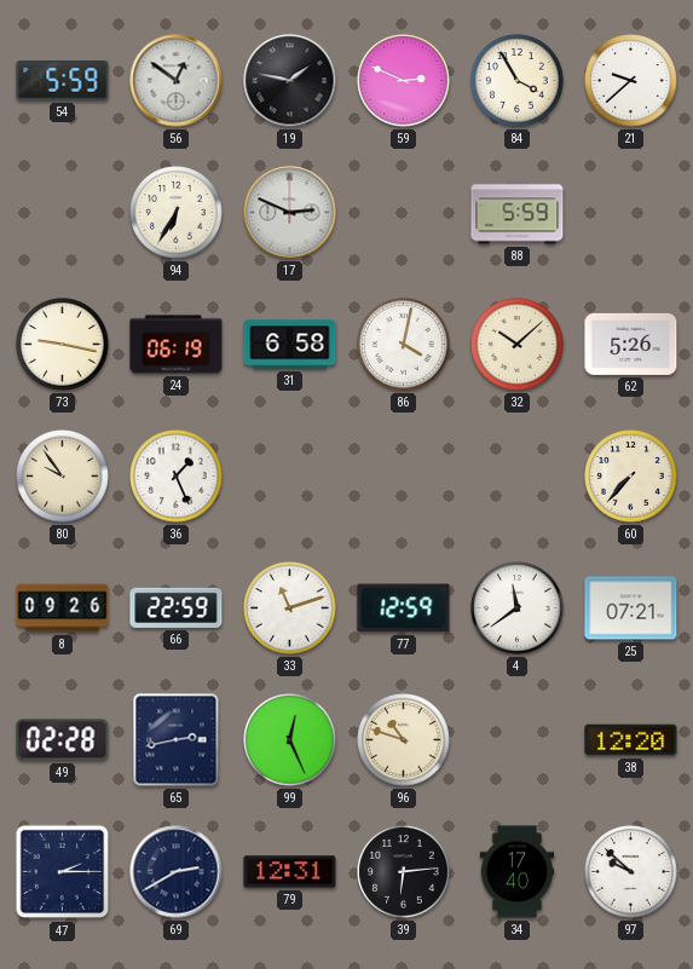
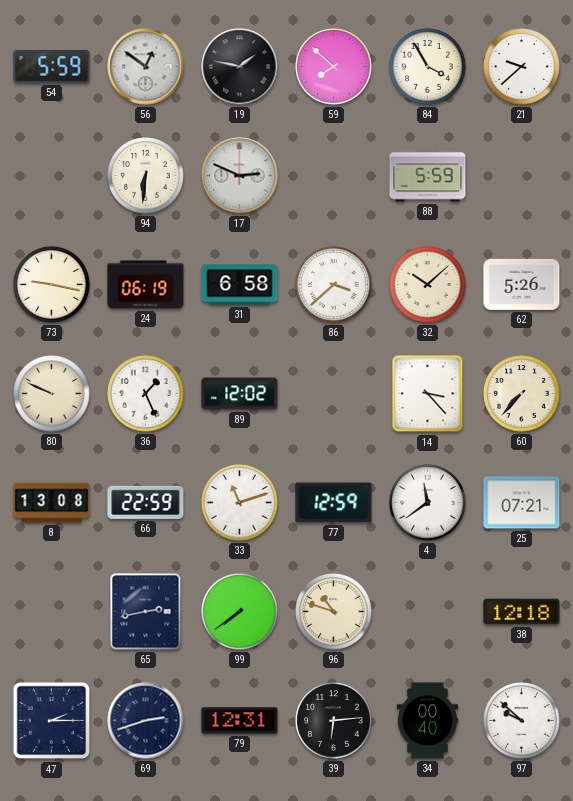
59: 2:49 -> 7:52 (334, 67)
94: 6:35 -> 6:31 (146, 176)
86: 4:02 -> 3:38 (334, 285)
80: 9:54 -> 9:49 (52, 394)
89: none -> 12:02 (240, 394)
14: none -> 3:23 (428, 394)
8: 09:26 -> 13:08 (52, 503)
49: 02:28 -> none (63, 740)
99: 12:26 -> 7:39 (240, 612)
38: 12:20 -> 12:18 (522, 612)
69: 2:40 -> 2:42 (146, 721)
34: 17:40 -> 00:40 (428, 721)
